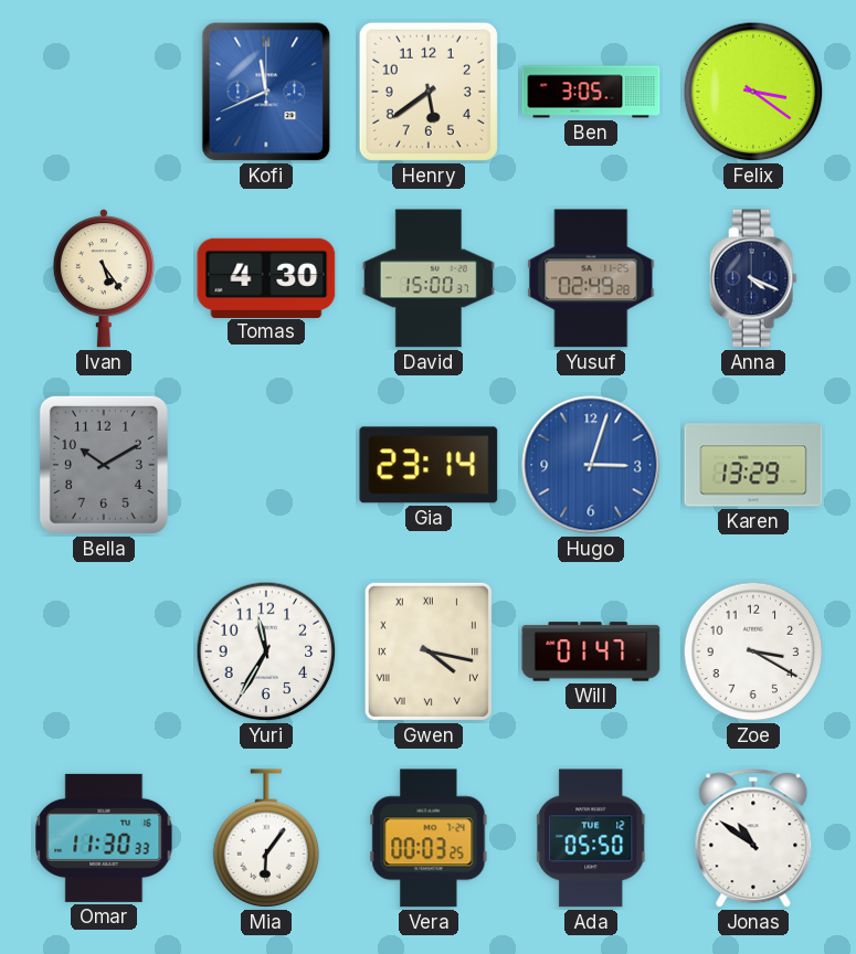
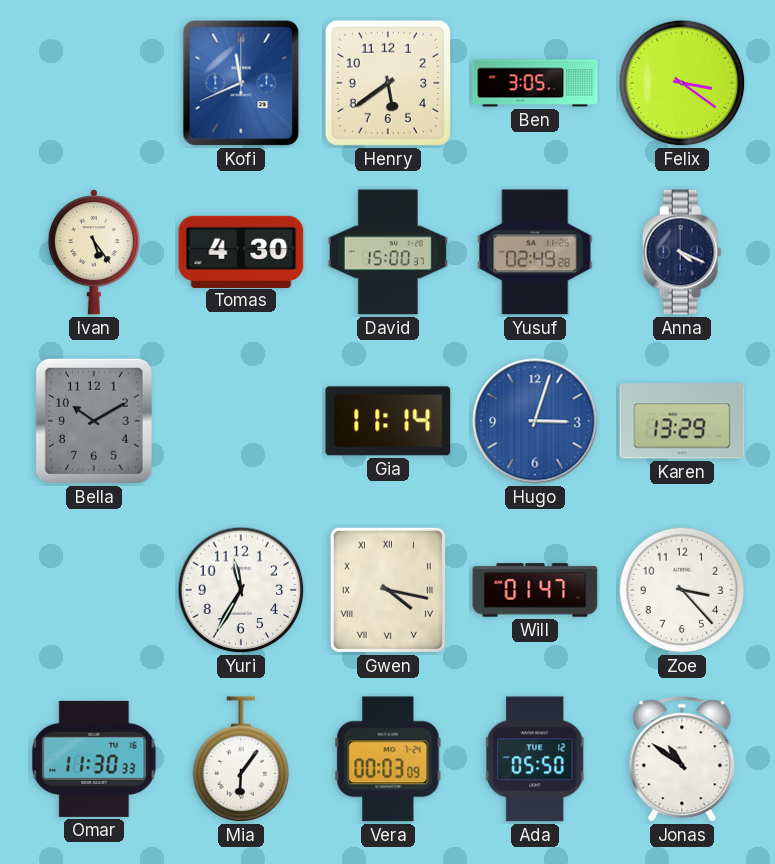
Gia: 23:14 -> 11:14 (388, 421)
Zoe: 3:20 -> 3:23 (682, 590)
Vera: 00:03:25 -> 00:03:09 (388, 759)
